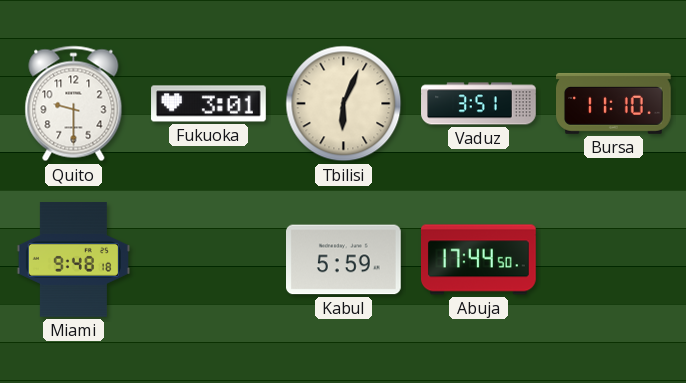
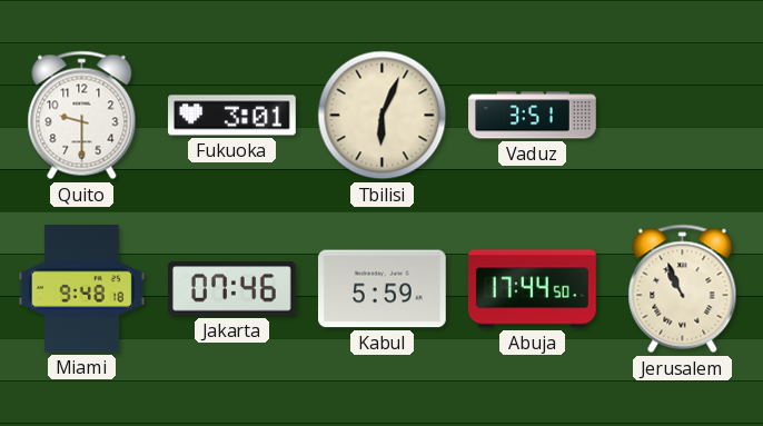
Bursa: 11:10 -> none (614, 103)
Jakarta: none -> 07:46 (232, 289)
Jerusalem: none -> 10:56 (683, 289)
